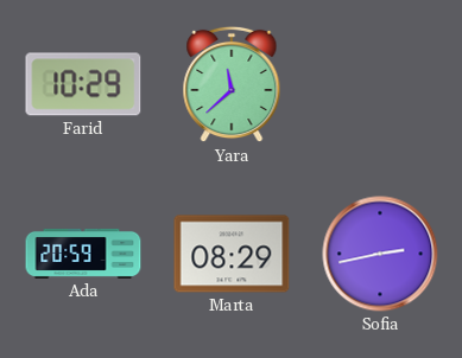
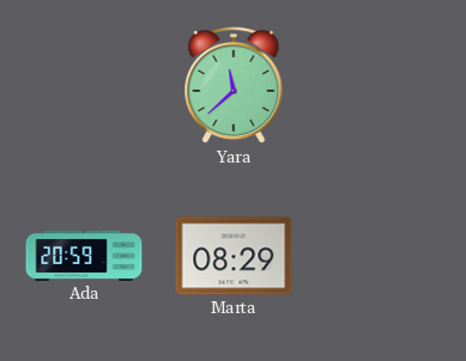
Farid: 10:29 -> none (83, 84)
Sofia: 2:43 -> none (380, 254)
